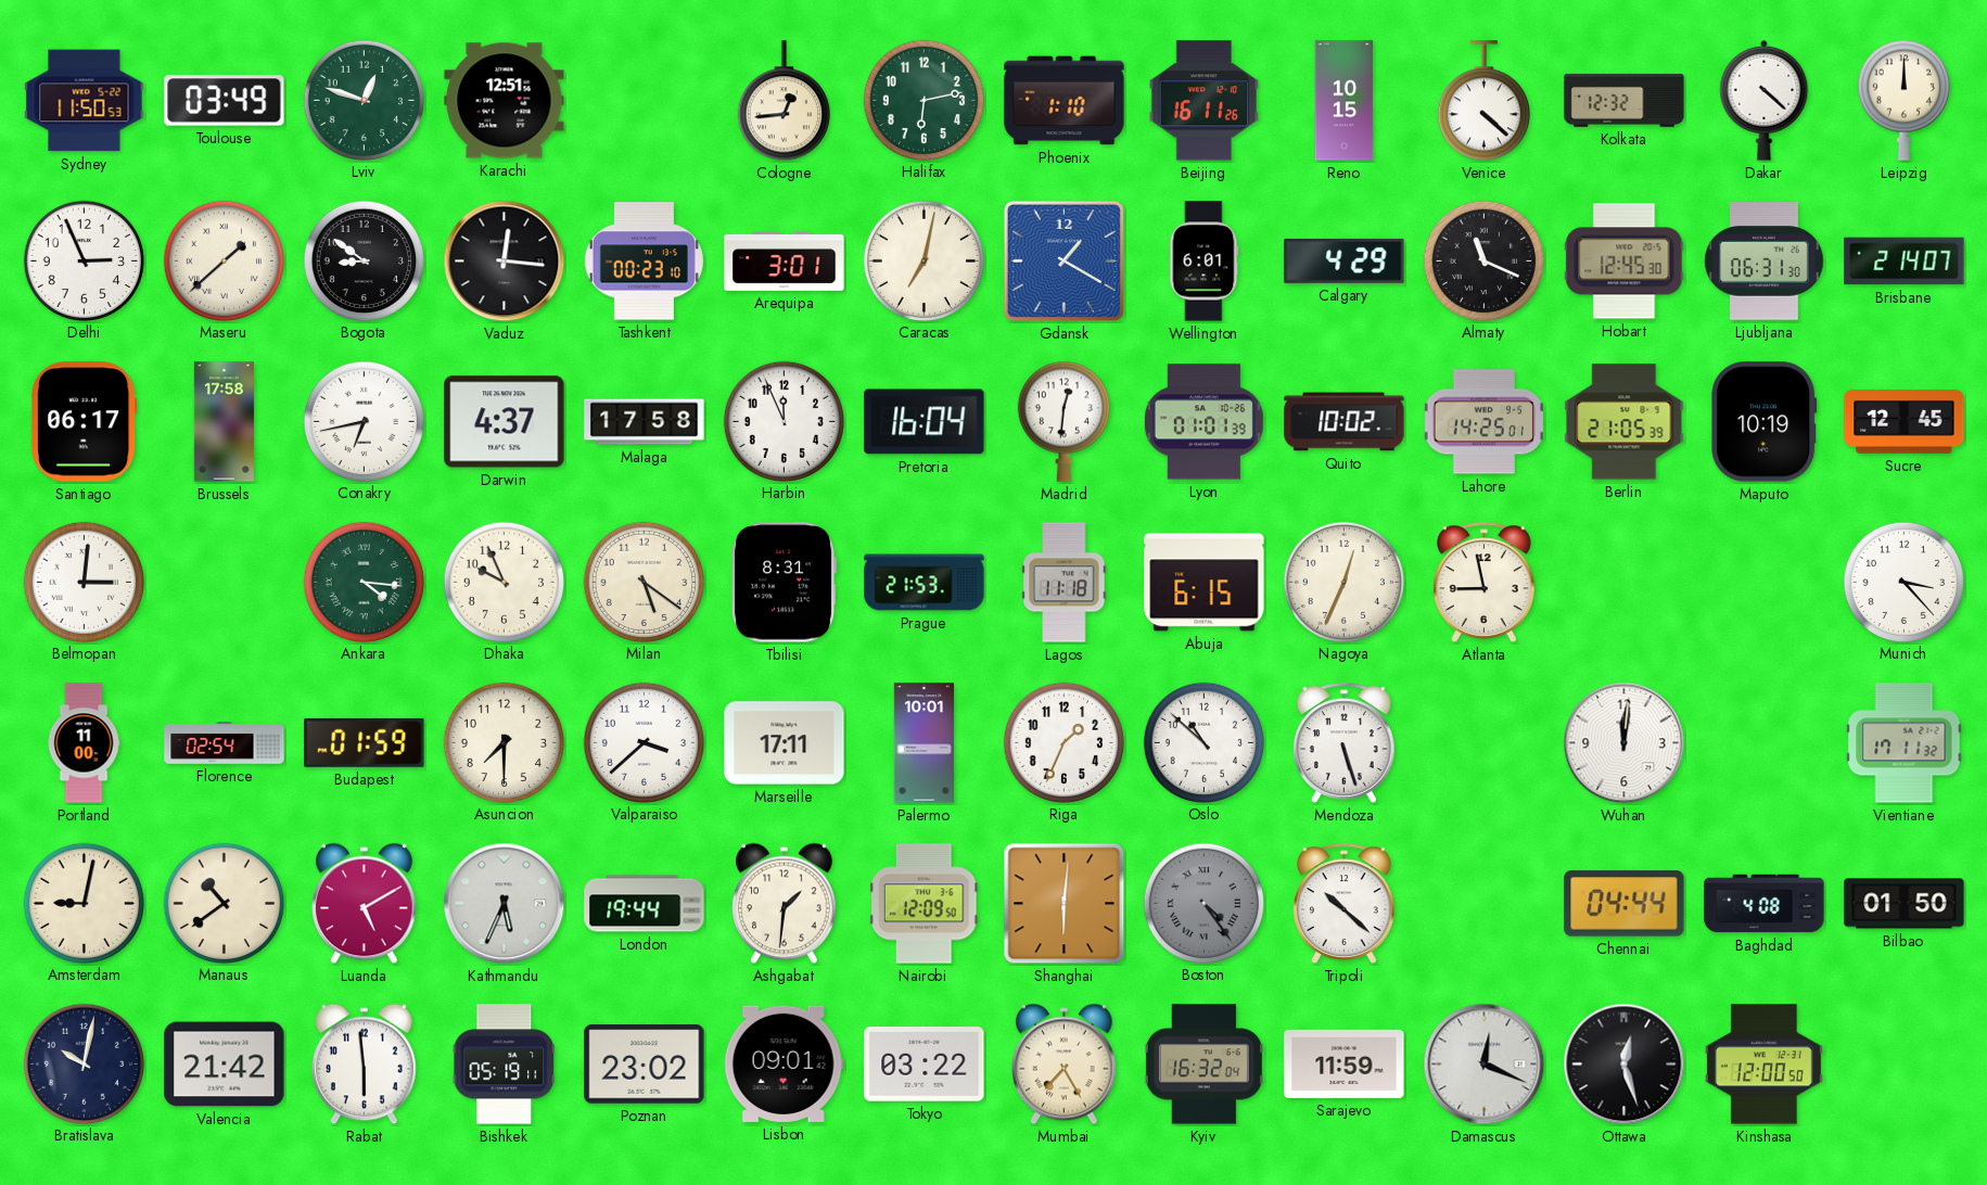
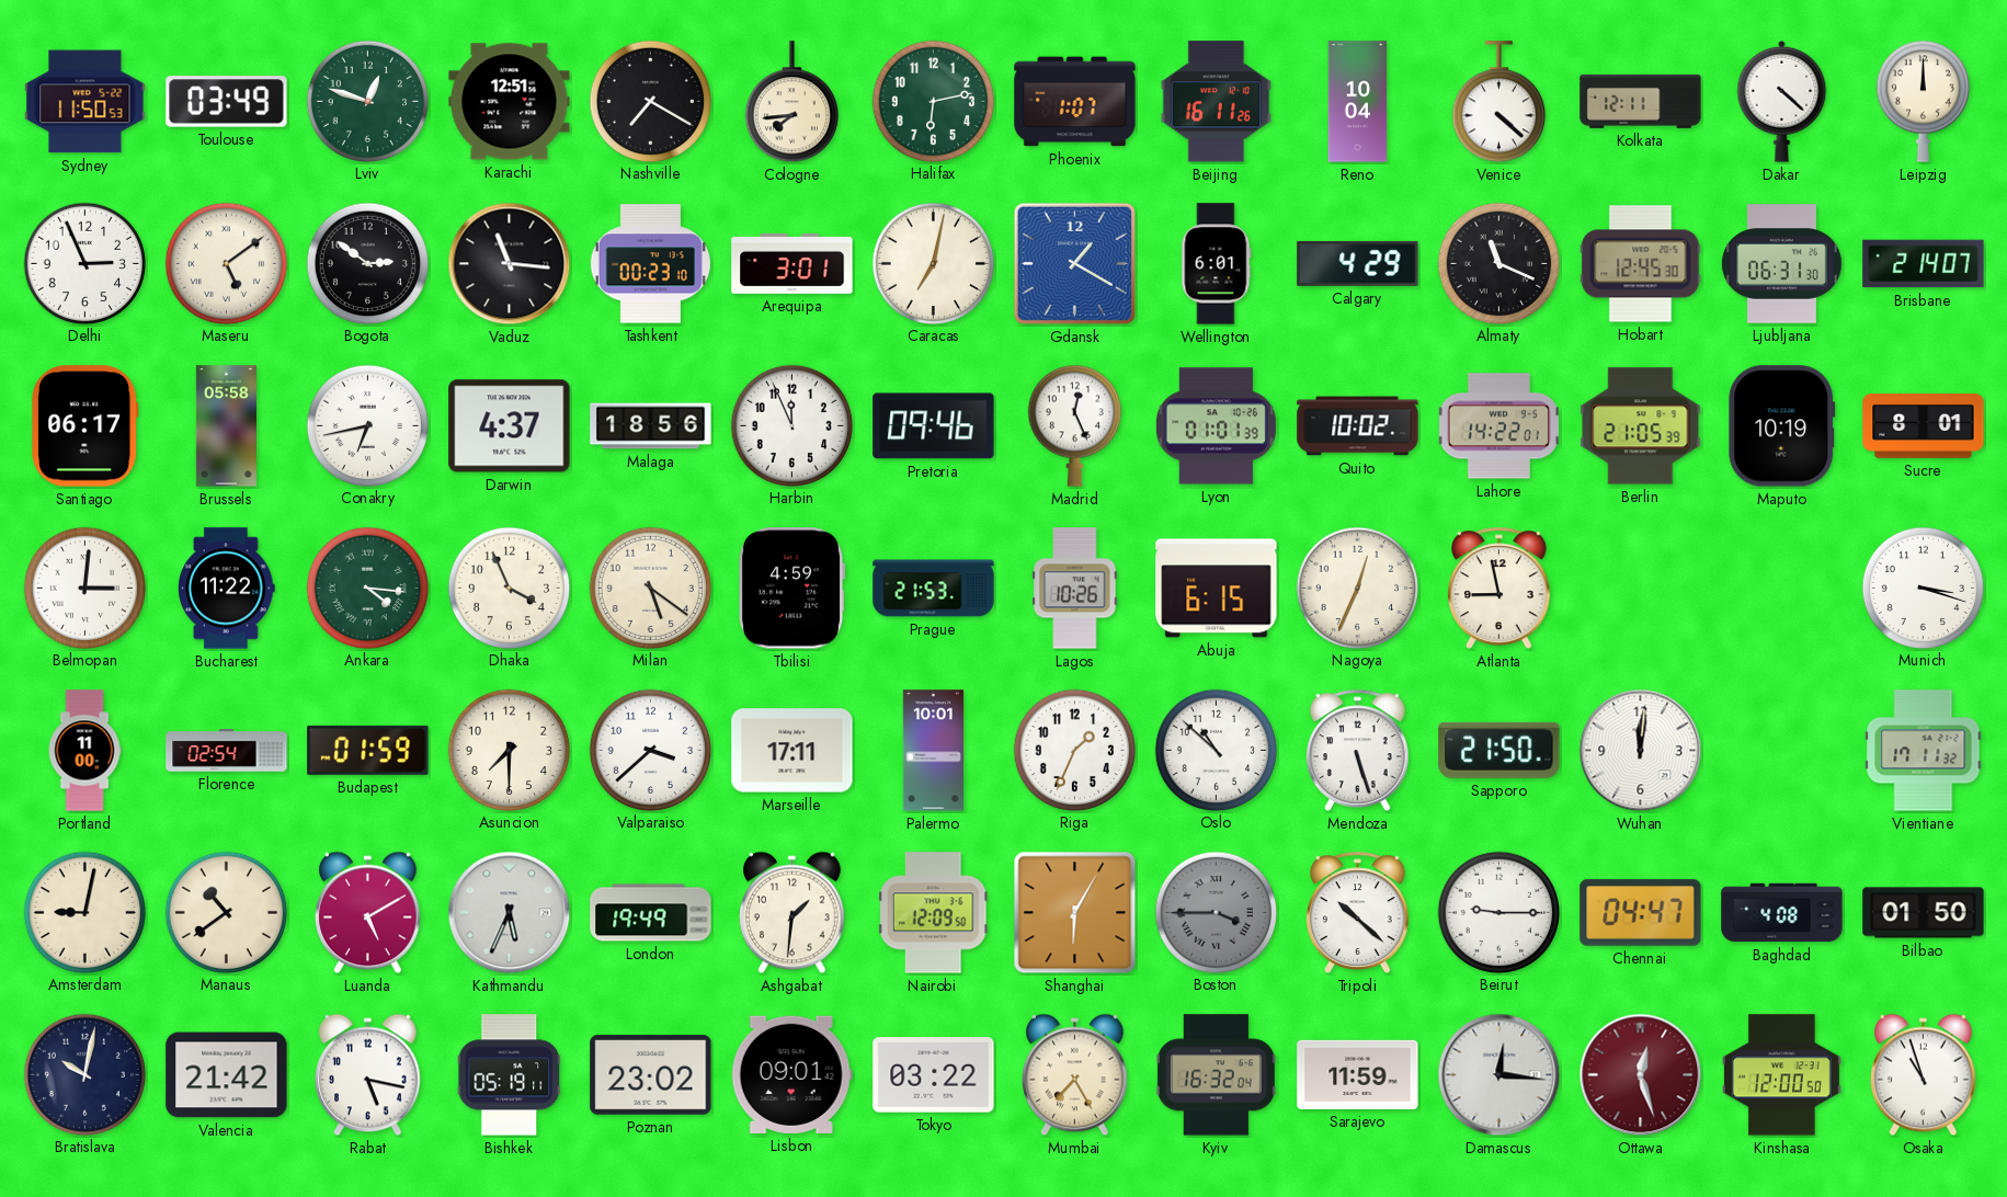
Nashville: none -> 7:20 (650, 101)
Cologne: 12:44 -> 7:44 (791, 102)
Phoenix: 1:10 -> 1:07 (1075, 102)
Reno: 10:15 -> 10:04 (1358, 102)
Kolkata: 12:32 -> 12:11 (1641, 101)
Maseru: 1:38 -> 5:09 (226, 263)
Bogota: 8:51 -> 2:51 (367, 263)
Vaduz: 12:16 -> 11:16 (510, 264)
Brussels: 17:58 -> 05:58 (226, 426)
Malaga: 17:58 -> 18:56 (651, 426)
Pretoria: 16:04 -> 09:46 (934, 426)
Madrid: 12:31 -> 12:26 (1074, 425)
Lahore: 14:25 -> 14:22 (1498, 426)
Sucre: 12:45 -> 8:01 (1924, 426)
Bucharest: none -> 11:22 (227, 589)
Dhaka: 9:56 -> 3:56 (509, 588)
Tbilisi: 8:31 -> 4:59 (791, 589)
Lagos: 11:18 -> 10:26 (1075, 589)
Munich: 3:23 -> 3:18 (1923, 588)
Sapporo: none -> 21:50 (1499, 750)
London: 19:44 -> 19:49 (651, 913)
Shanghai: 6:01 -> 6:05 (1075, 913)
Boston: 4:24 -> 3:45 (1216, 912)
Beirut: none -> 9:15 (1498, 912)
Chennai: 04:44 -> 04:47 (1641, 913)
Rabat: 5:59 -> 5:17 (368, 1075)
Damascus: 12:19 -> 12:16 (1499, 1075)
Ottawa dial: black -> burgundy (1641, 1075)
Osaka: none -> 10:57 (1924, 1075)
